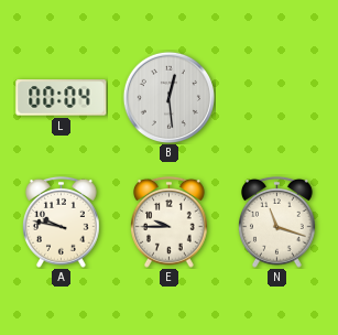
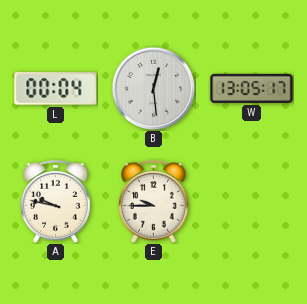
W: none -> 13:05 (252, 88)
N: 11:18 -> none (277, 221)
